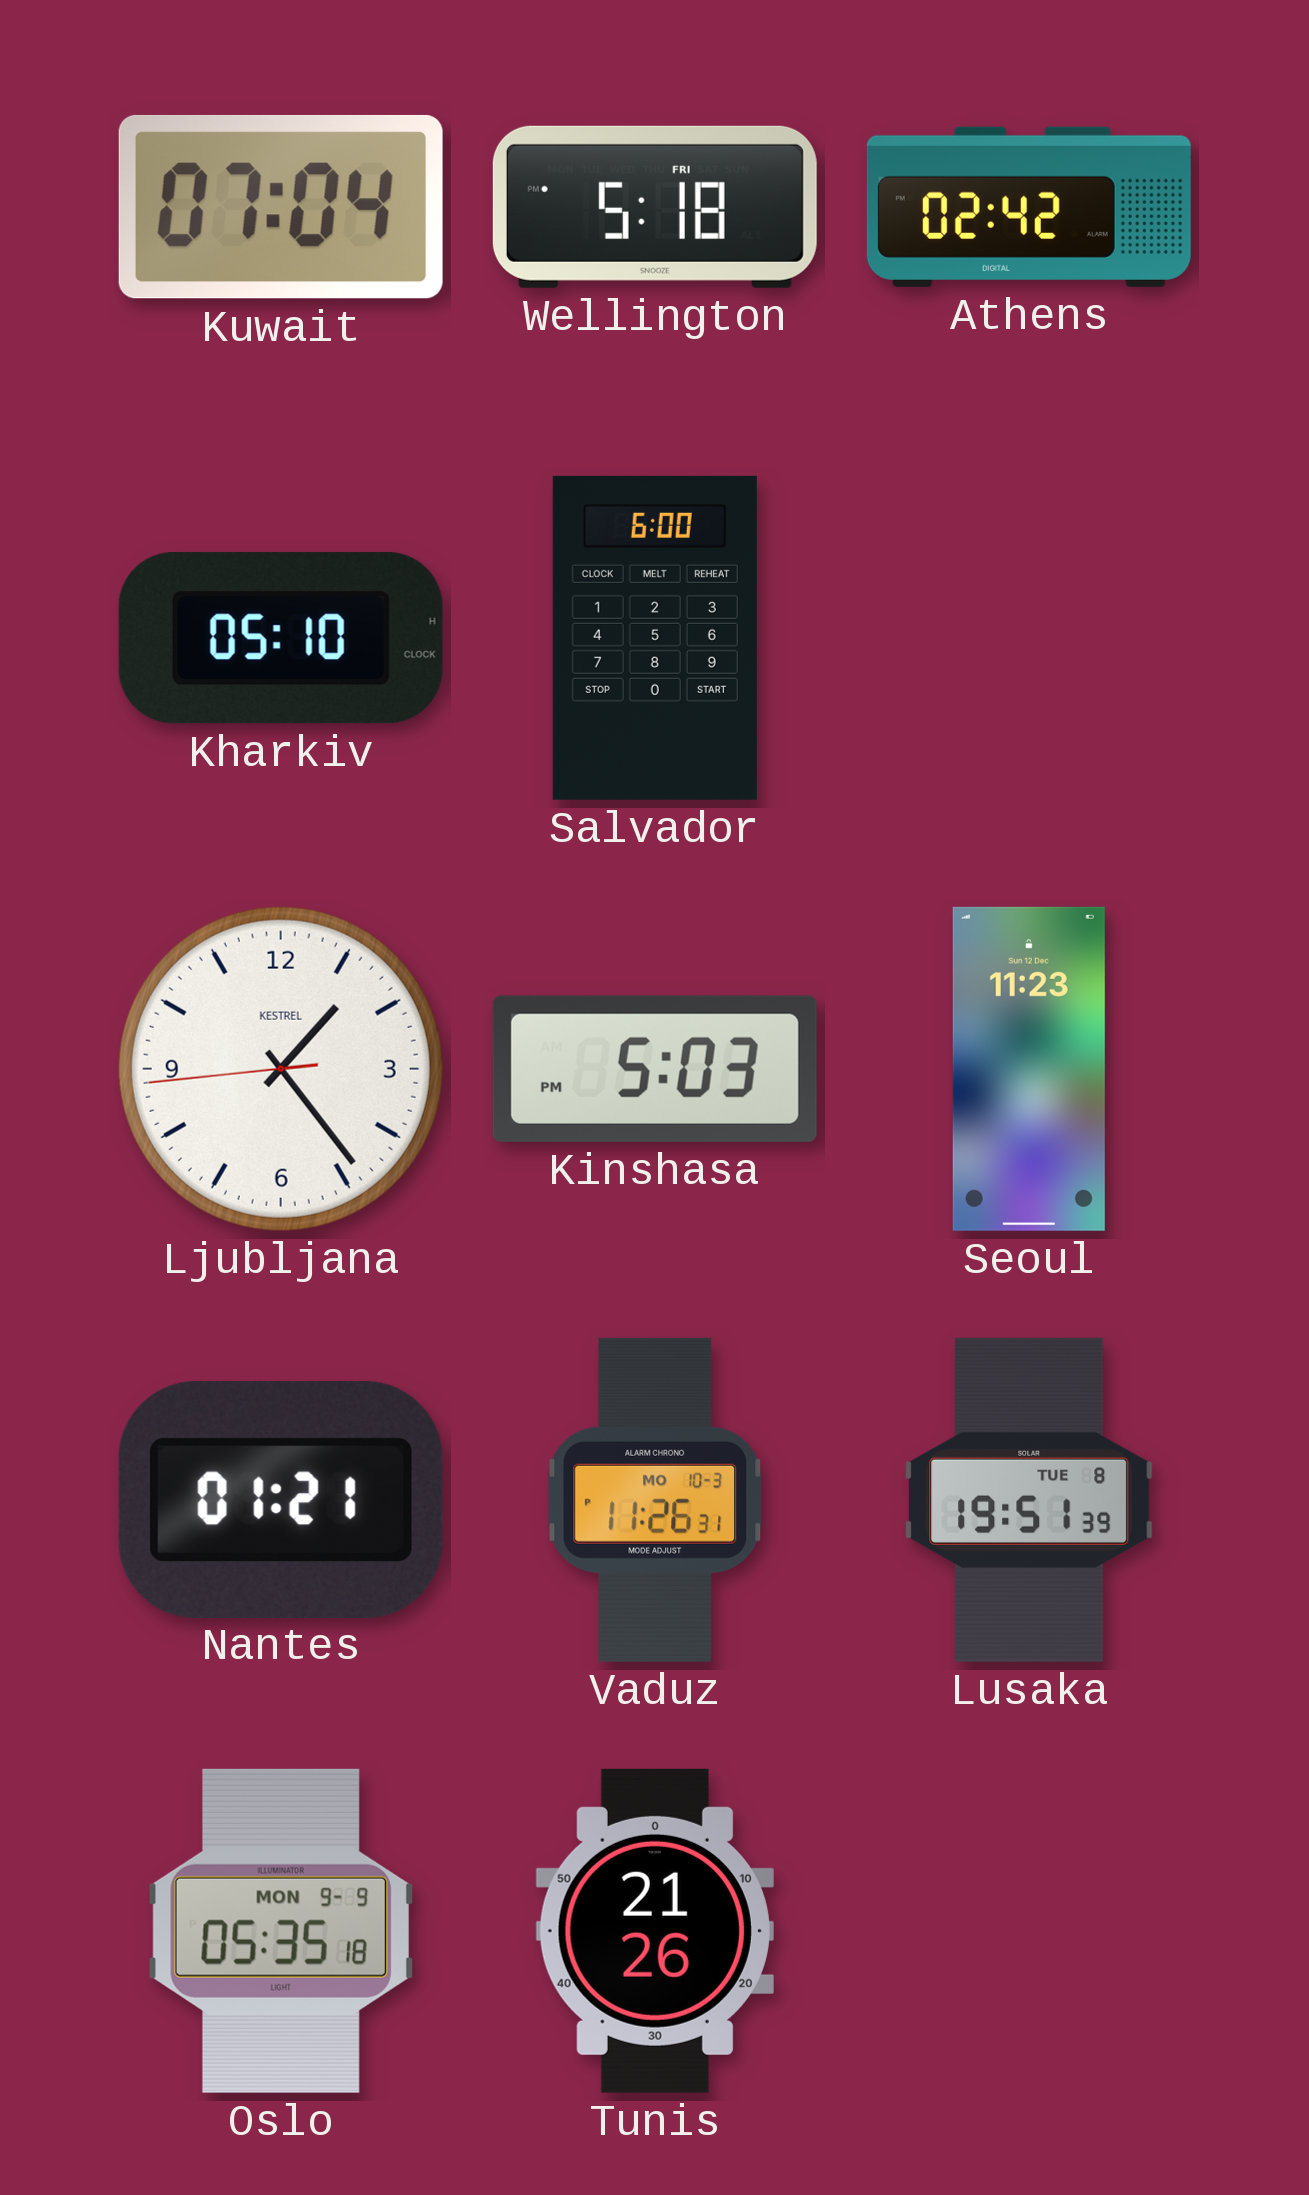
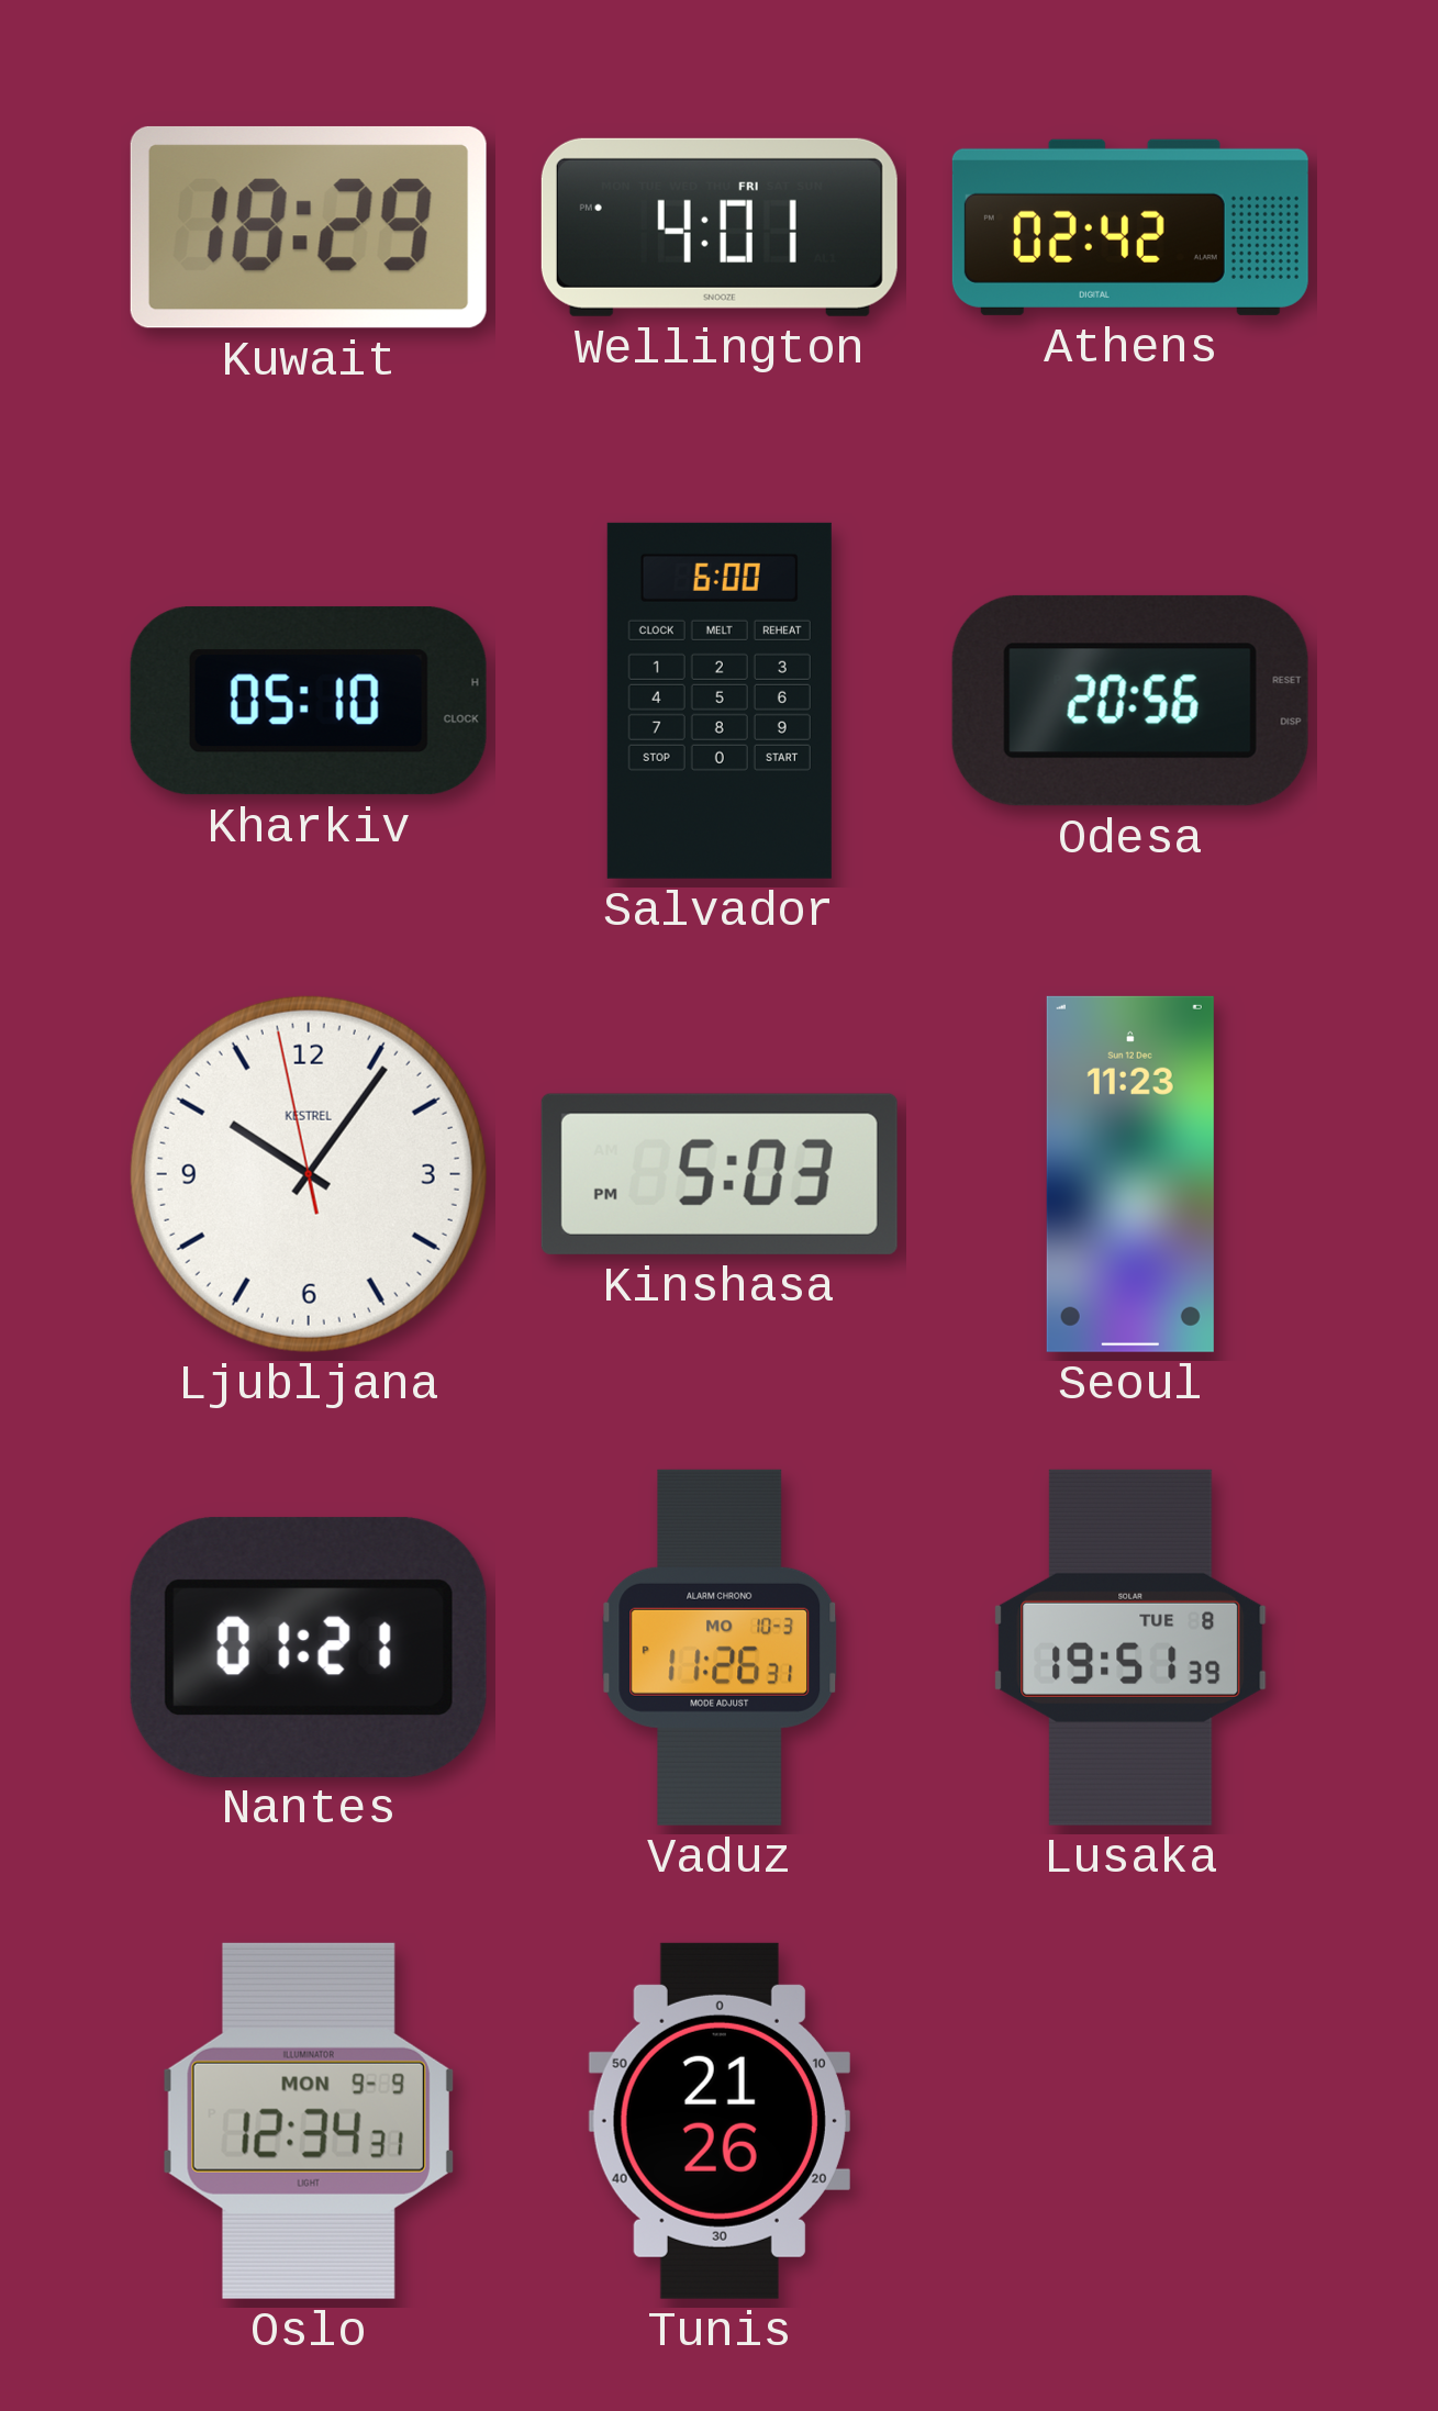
Kuwait: 07:04 -> 18:29 (309, 227)
Wellington: 5:18 -> 4:01 (720, 227)
Odesa: none -> 20:56 (1130, 701)
Ljubljana: 1:23 -> 10:05 (309, 1174)
Oslo: 05:35 -> 12:34 (309, 2121)
